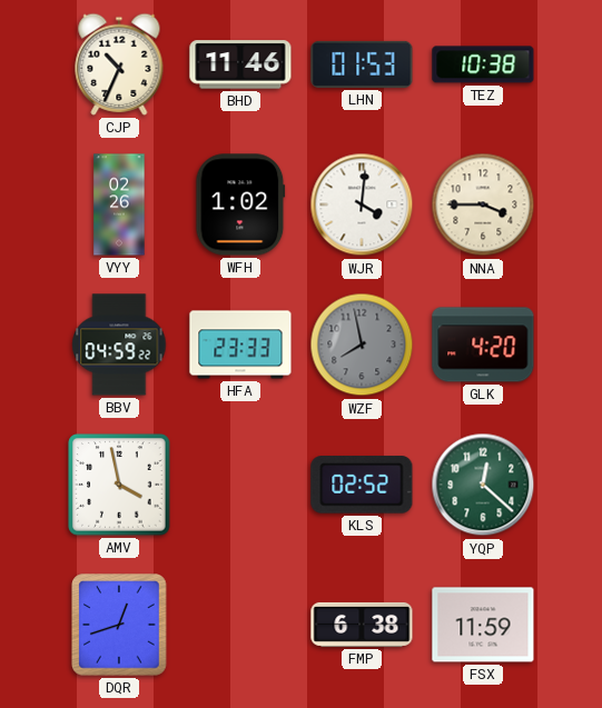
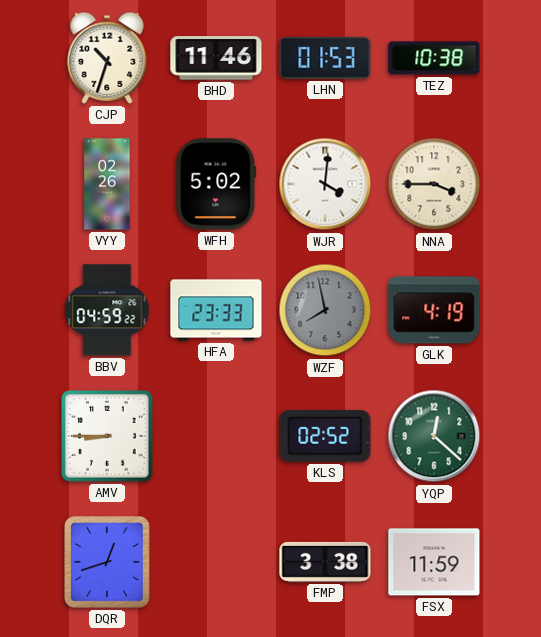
CJP: 10:34 -> 10:33 (107, 58)
WFH: 1:02 -> 5:02 (216, 184)
GLK: 4:20 -> 4:19 (434, 310)
AMV: 3:58 -> 8:45 (107, 436)
FMP: 6:38 -> 3:38 (325, 562)
